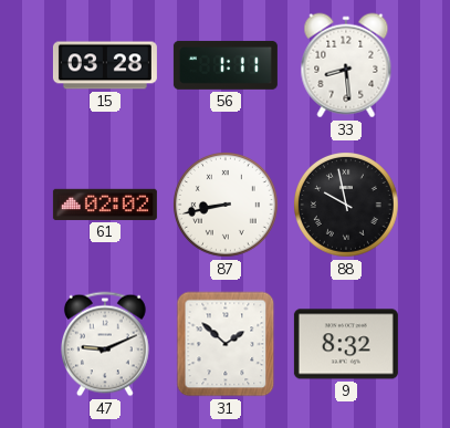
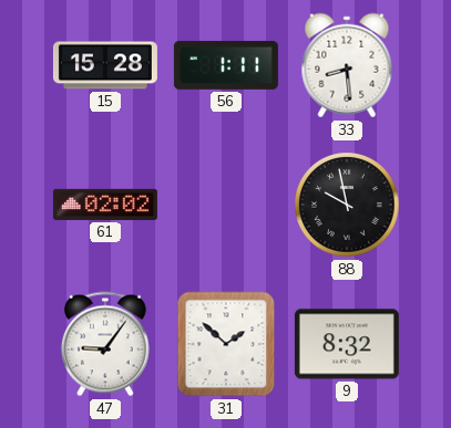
15: 03:28 -> 15:28 (105, 65)
87: 8:43 -> none (227, 206)
47: 9:11 -> 9:06 (106, 344)
